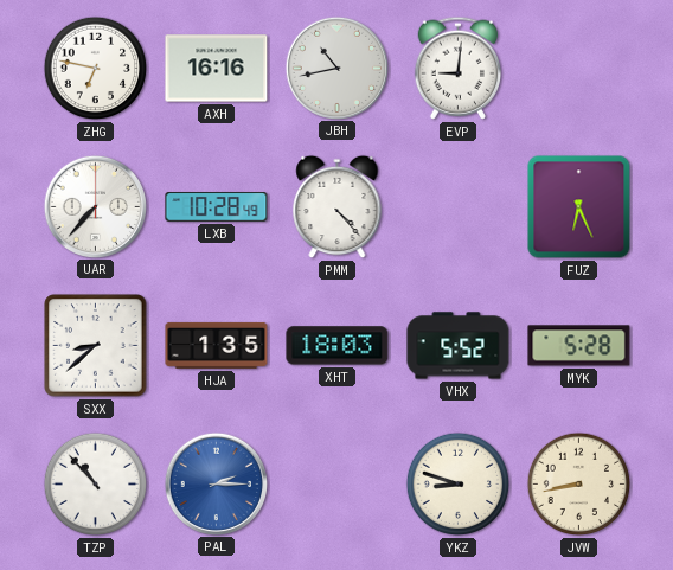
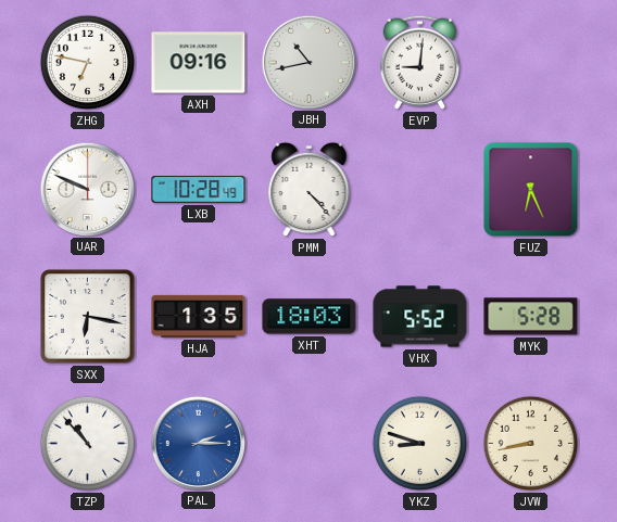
AXH: 16:16 -> 09:16 (199, 63)
UAR: 7:37 -> 9:49 (87, 189)
SXX: 8:38 -> 6:17 (88, 317)
